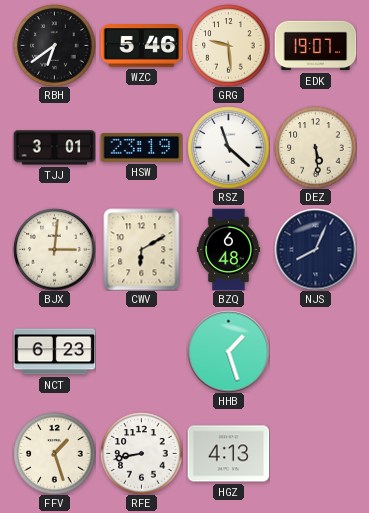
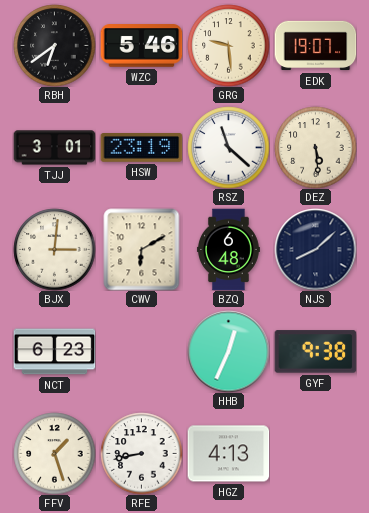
NJS: 8:04 -> 8:08 (315, 249)
HHB: 1:27 -> 12:34 (228, 351)
GYF: none -> 9:38 (315, 352)
